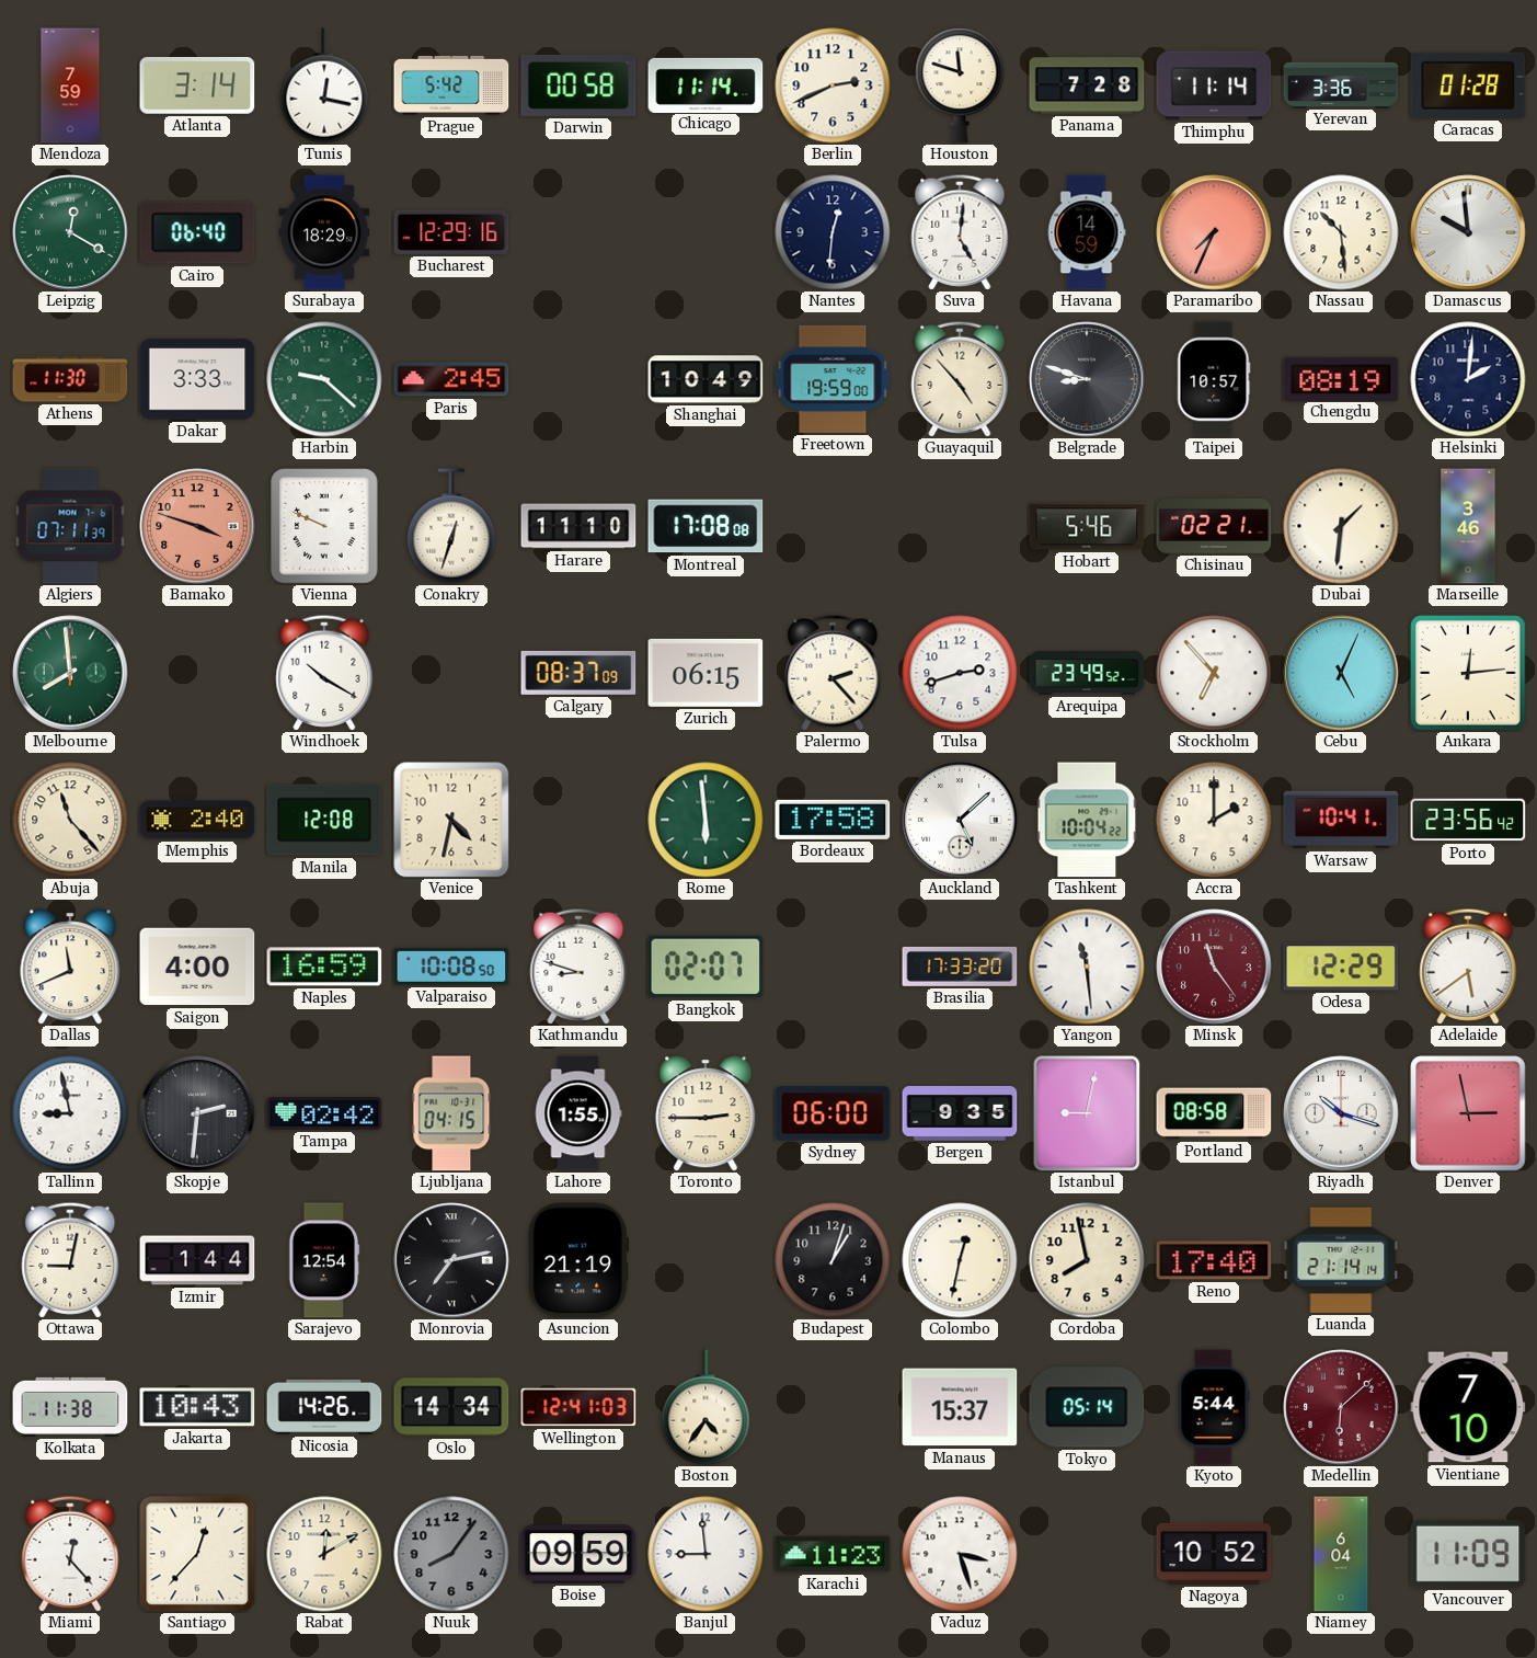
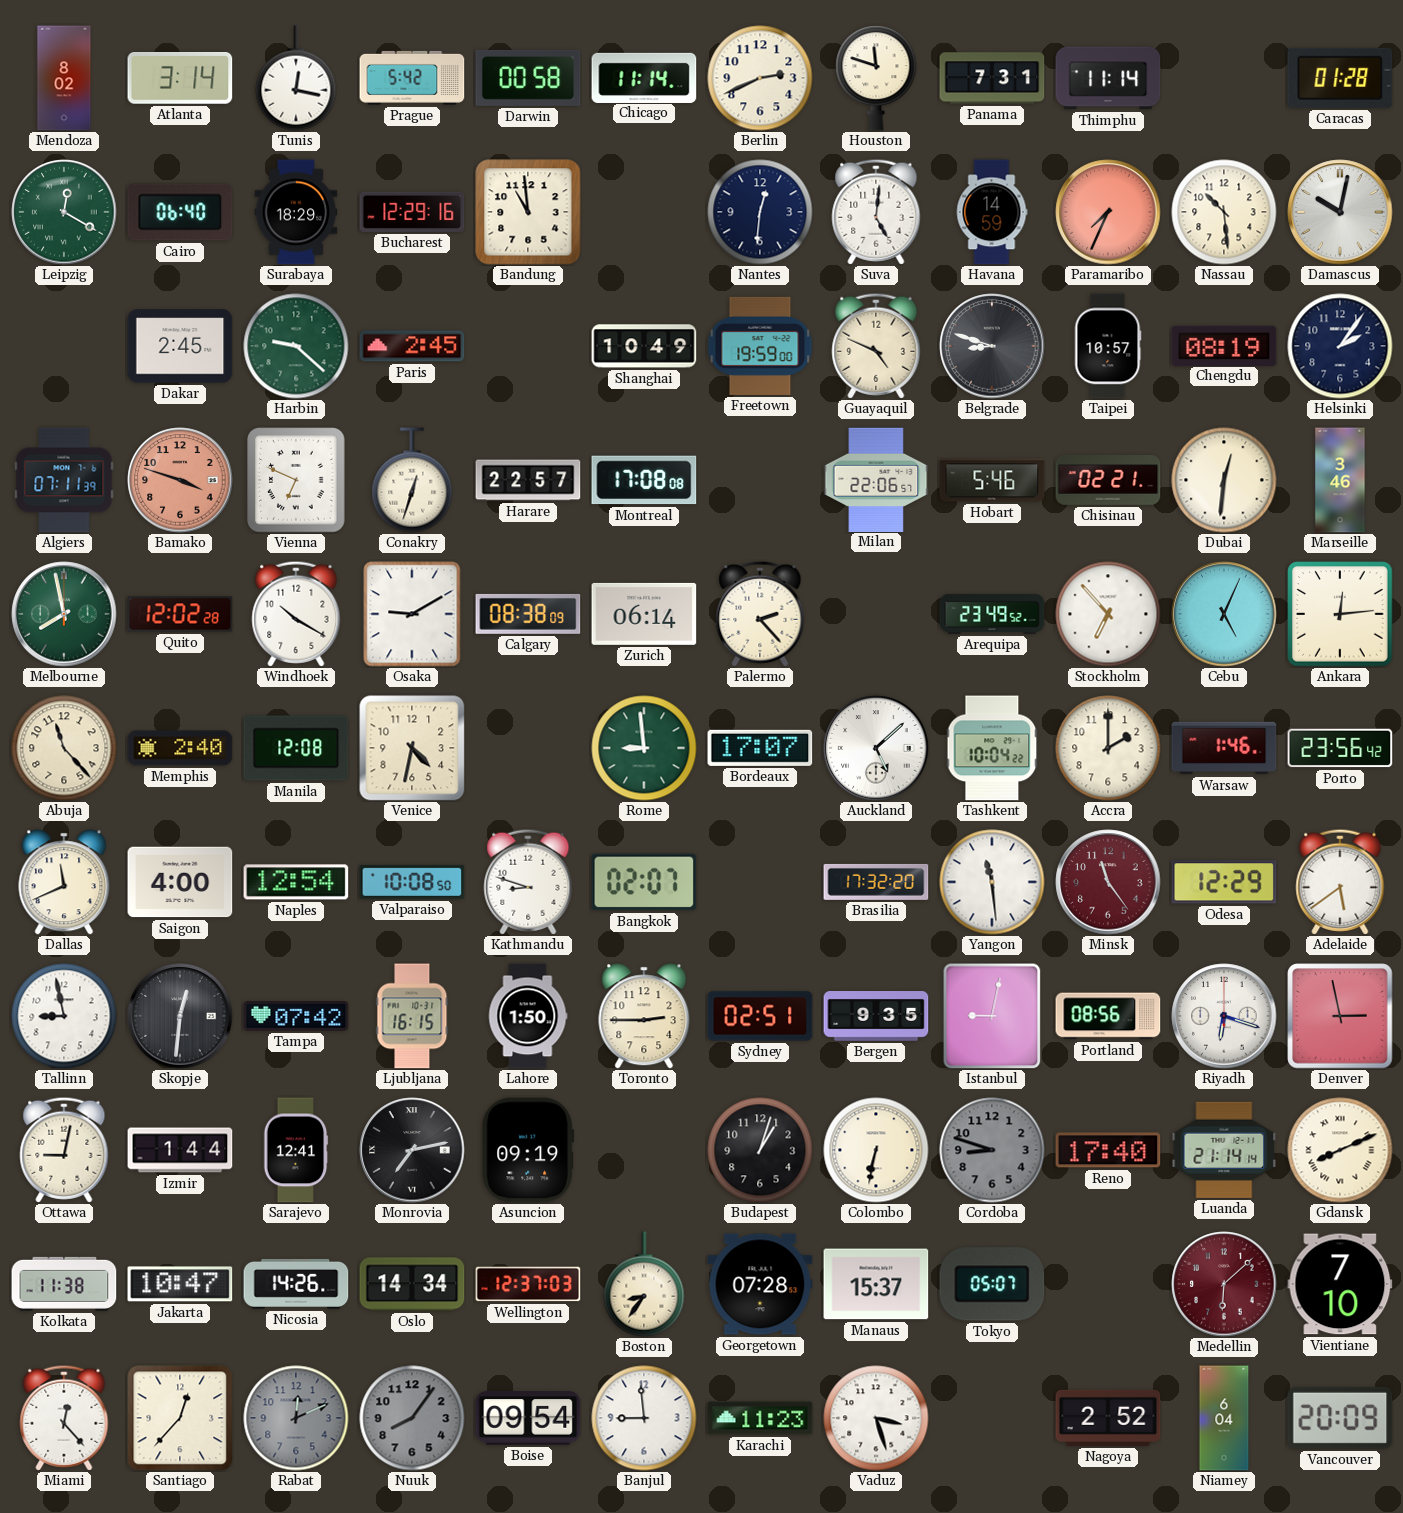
Mendoza: 7:59 -> 8:02 (64, 78)
Panama: 7:28 -> 7:31 (992, 78)
Yerevan: 3:36 -> none (1341, 84)
Bandung: none -> 10:59 (528, 212)
Damascus: 9:59 -> 10:02 (1340, 212)
Athens: 11:30 -> none (70, 379)
Dakar: 3:33 -> 2:45 (180, 346)
Guayaquil: 4:53 -> 4:49 (876, 346)
Helsinki: 2:01 -> 2:06 (1340, 346)
Vienna: 9:49 -> 6:49 (296, 480)
Harare: 11:10 -> 22:57 (528, 480)
Milan: none -> 22:06 (876, 479)
Dubai: 1:31 -> 12:31 (1224, 480)
Melbourne: 7:59 -> 7:58 (64, 614)
Quito: none -> 12:02 (180, 614)
Osaka: none -> 9:10 (412, 614)
Calgary: 08:37 -> 08:38 (528, 614)
Zurich: 06:15 -> 06:14 (644, 614)
Tulsa: 2:42 -> none (960, 673)
Rome: 5:59 -> 8:59 (644, 748)
Bordeaux: 17:58 -> 17:07 (760, 748)
Warsaw: 10:41 -> 1:46 (1224, 748)
Naples: 16:59 -> 12:54 (296, 882)
Brasilia: 17:33 -> 17:32 (876, 882)
Skopje: 2:31 -> 12:31 (180, 1016)
Tampa: 02:42 -> 07:42 (296, 1017)
Ljubljana: 04:15 -> 16:15 (412, 1016)
Lahore: 1:55 -> 1:50 (528, 1016)
Sydney: 06:00 -> 02:51 (760, 1016)
Portland: 08:58 -> 08:56 (1108, 1016)
Riyadh: 10:18 -> 6:18 (1224, 1016)
Sarajevo: 12:54 -> 12:41 (296, 1150)
Asuncion: 21:19 -> 09:19 (527, 1150)
Colombo: 12:32 -> 6:32 (876, 1150)
Cordoba: 7:58 -> 8:48 (992, 1150)
Cordoba dial: cream -> grey (992, 1150)
Gdansk: none -> 8:11 (1340, 1150)
Jakarta: 10:43 -> 10:47 (180, 1284)
Wellington: 12:41 -> 12:37 (528, 1284)
Boston: 4:36 -> 8:36 (644, 1284)
Georgetown: none -> 07:28 (760, 1284)
Tokyo: 05:14 -> 05:07 (992, 1284)
Kyoto: 5:44 -> none (1214, 1407)
Rabat: 12:10 -> 12:11 (296, 1418)
Rabat dial: cream -> grey (296, 1418)
Boise: 09:59 -> 09:54 (528, 1418)
Nagoya: 10:52 -> 2:52 (1108, 1418)
Vancouver: 11:09 -> 20:09 (1340, 1418)
